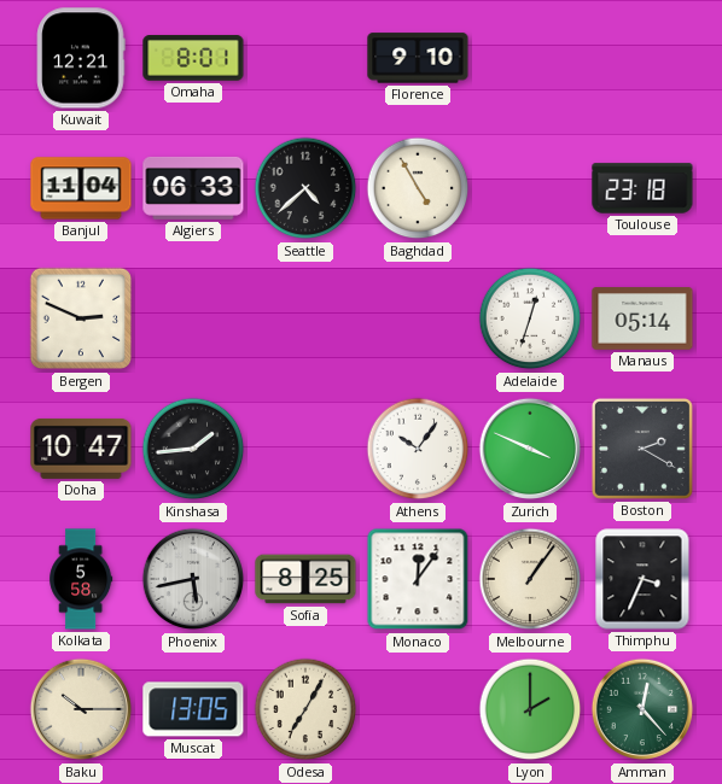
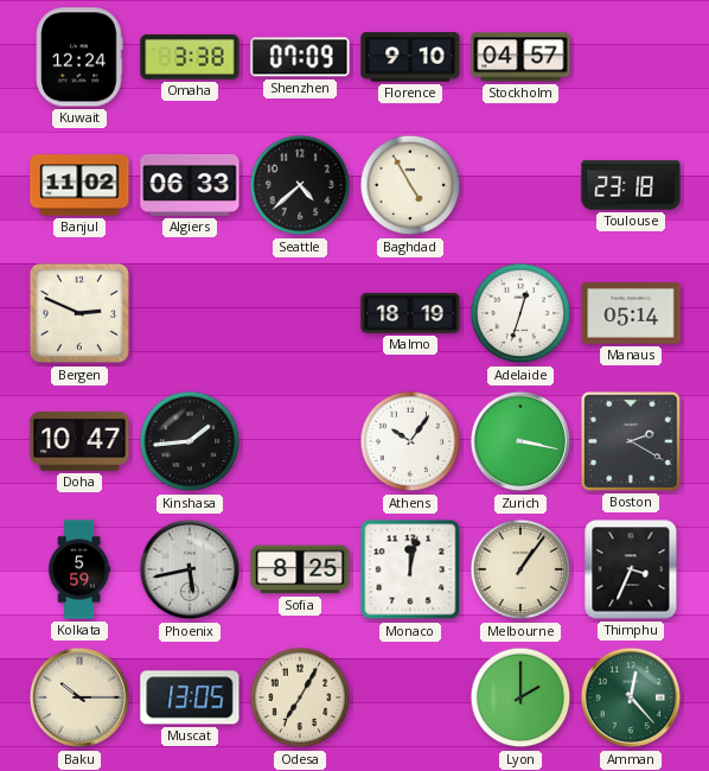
Kuwait: 12:21 -> 12:24 (79, 57)
Omaha: 8:01 -> 3:38 (190, 57)
Shenzhen: none -> 07:09 (300, 57)
Stockholm: none -> 04:57 (520, 57)
Banjul: 11:04 -> 11:02 (79, 185)
Malmo: none -> 18:19 (410, 313)
Zurich: 3:49 -> 3:17 (520, 441)
Kolkata: 5:58 -> 5:59 (79, 569)
Monaco: 12:06 -> 12:02 (410, 569)
